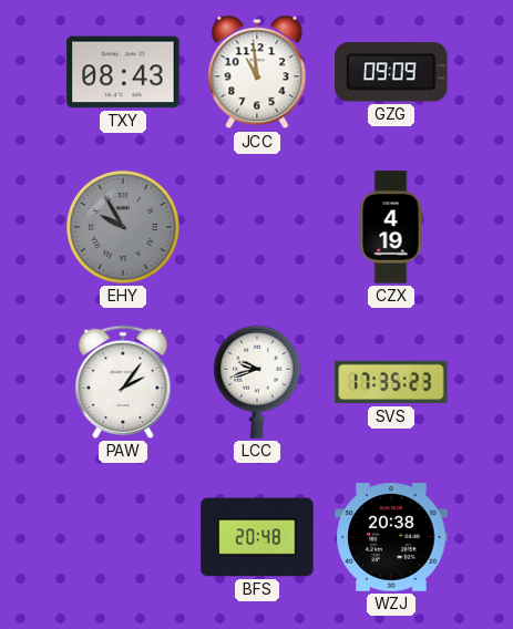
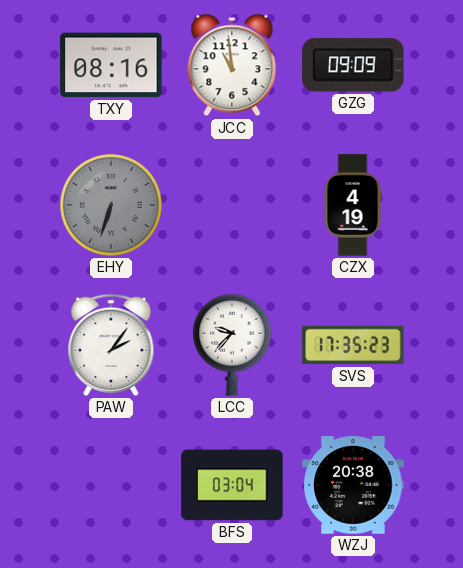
TXY: 08:43 -> 08:16 (111, 65)
EHY: 9:55 -> 6:33 (111, 205)
LCC: 9:42 -> 9:37 (232, 345)
BFS: 20:48 -> 03:04 (232, 485)
